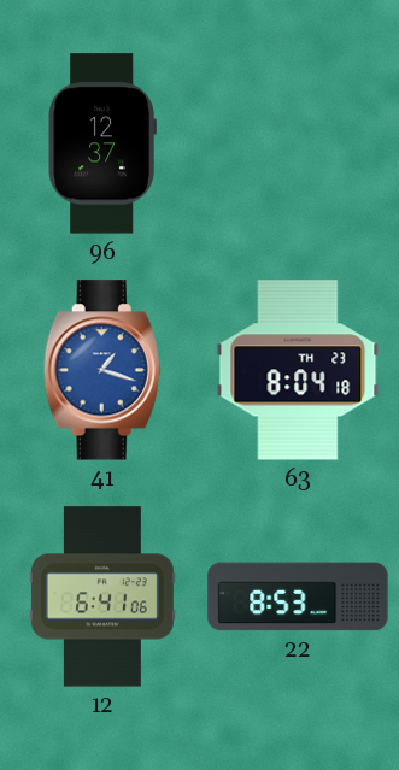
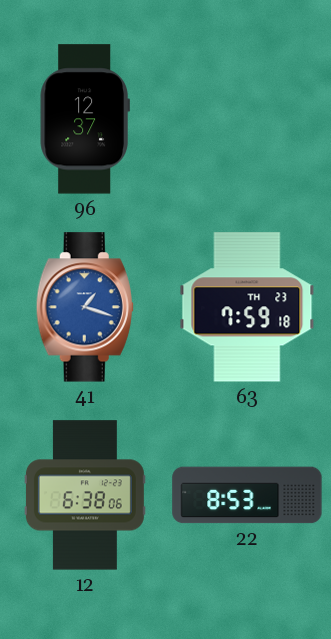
63: 8:04 -> 7:59 (247, 307)
12: 6:41 -> 6:38 (85, 495)
